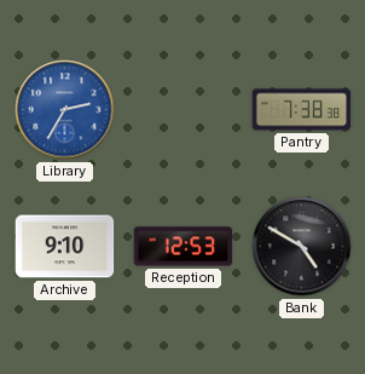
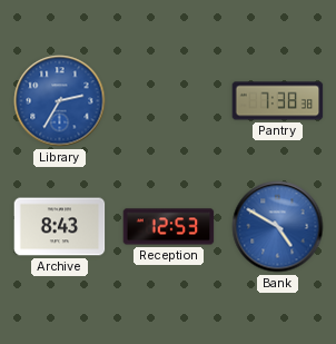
Archive: 9:10 -> 8:43 (60, 227)
Bank dial: black -> blue (278, 227)
